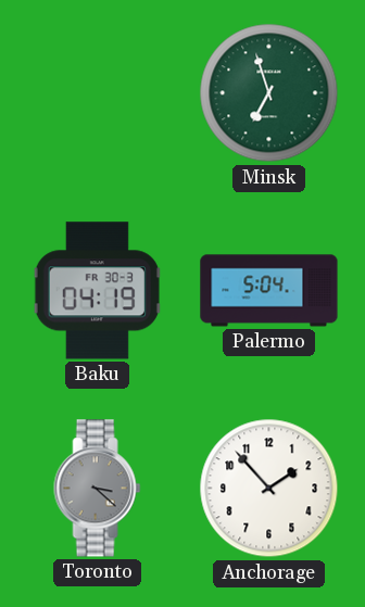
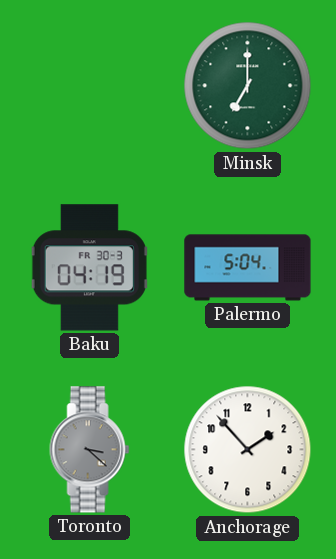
Minsk: 6:57 -> 7:00 (248, 86)
